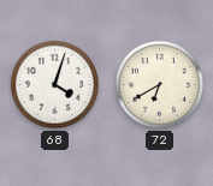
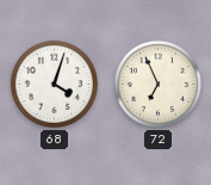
72: 6:40 -> 6:56 (157, 84)
